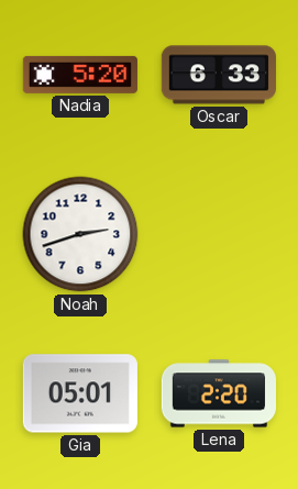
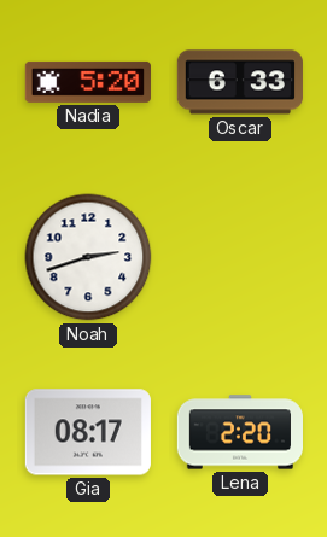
Gia: 05:01 -> 08:17 (88, 432)
